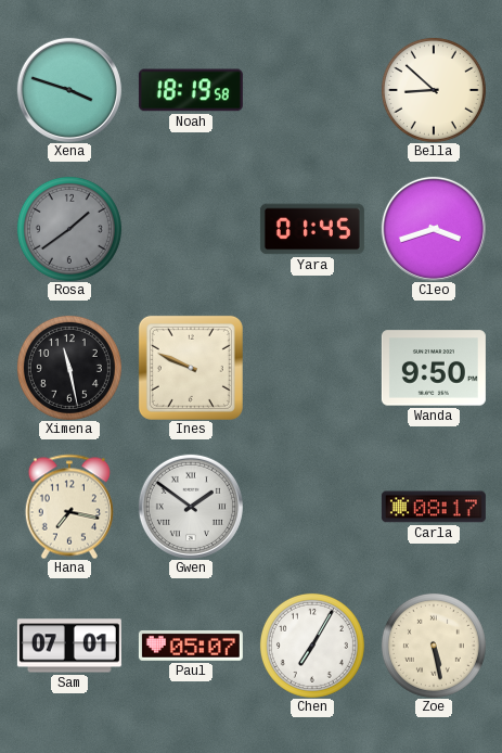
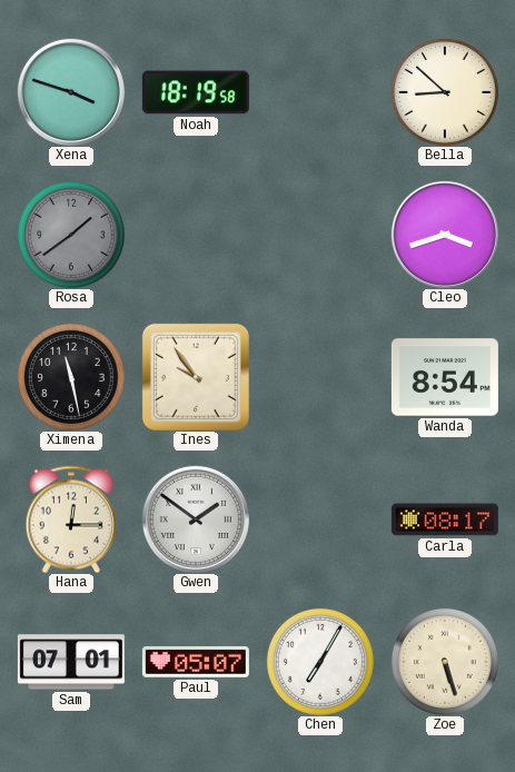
Yara: 01:45 -> none (312, 229)
Ines: 9:49 -> 9:54 (196, 377)
Wanda: 9:50 -> 8:54 (445, 377)
Hana: 7:17 -> 12:15 (71, 519)
Zoe: 5:28 -> 5:27 (445, 662)
